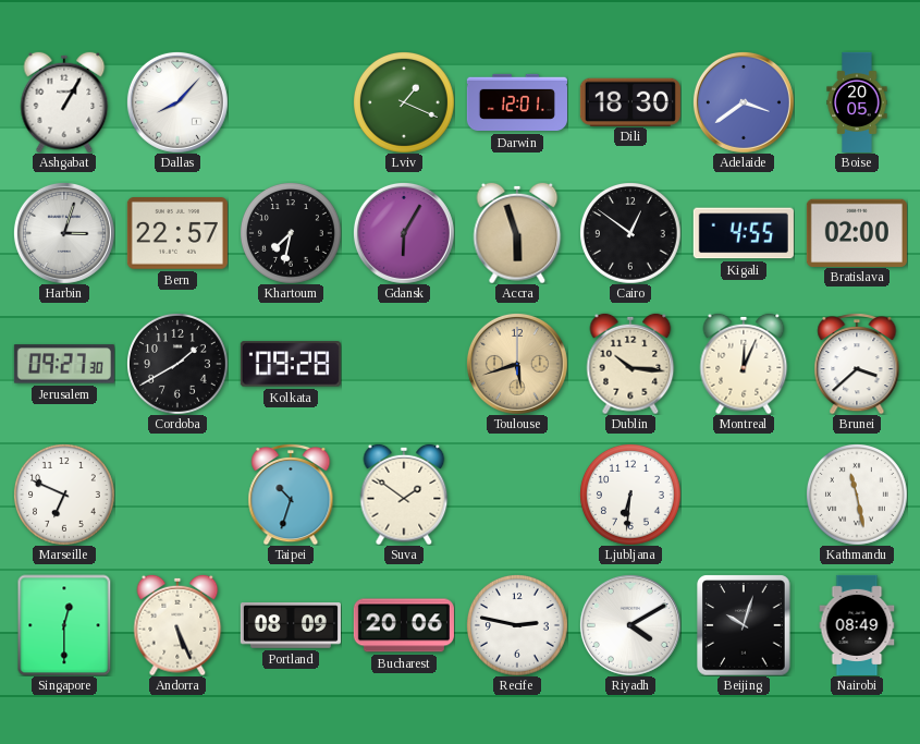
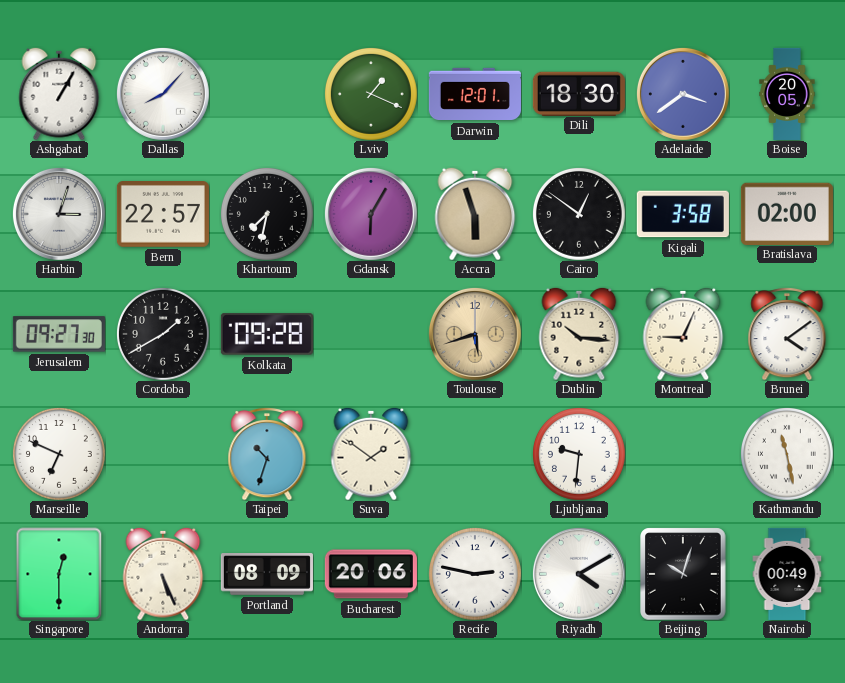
Kigali: 4:55 -> 3:58 (683, 214)
Montreal: 12:04 -> 9:04 (683, 334)
Brunei: 3:38 -> 4:09 (787, 334)
Ljubljana: 6:31 -> 9:31 (579, 454)
Nairobi: 08:49 -> 00:49 (787, 574)
